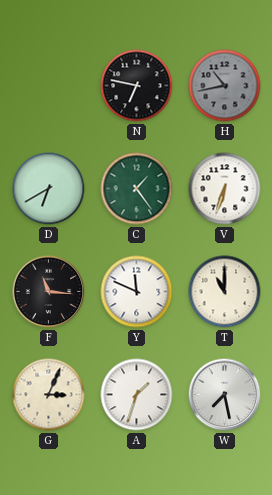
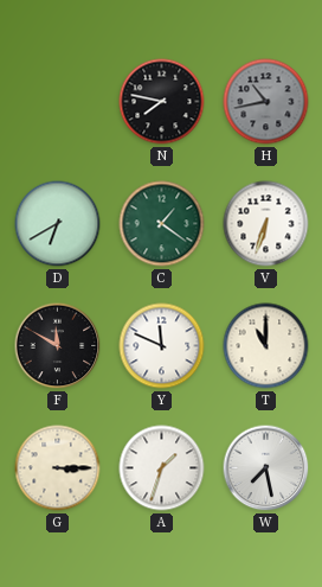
N: 6:47 -> 7:47 (162, 102)
C: 1:24 -> 1:21 (162, 224)
F: 11:16 -> 11:50 (58, 346)
G: 3:04 -> 3:15 (58, 468)
